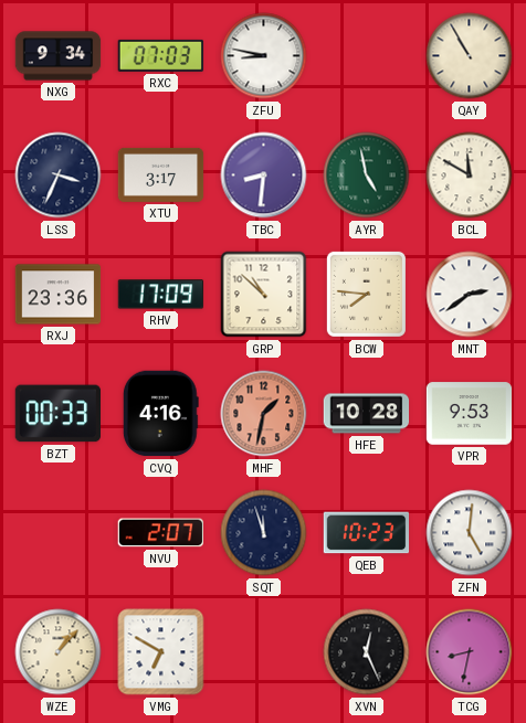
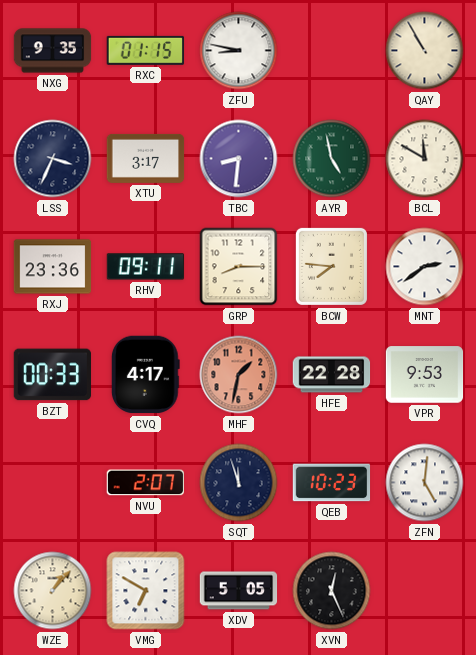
NXG: 9:34 -> 9:35 (53, 51)
RXC: 07:03 -> 01:15 (145, 50)
RHV: 17:09 -> 09:11 (146, 267)
GRP: 10:52 -> 8:15 (239, 267)
CVQ: 4:16 -> 4:17 (145, 375)
HFE: 10:28 -> 22:28 (332, 375)
XDV: none -> 5:05 (239, 591)
TCG: 8:32 -> none (470, 652)
